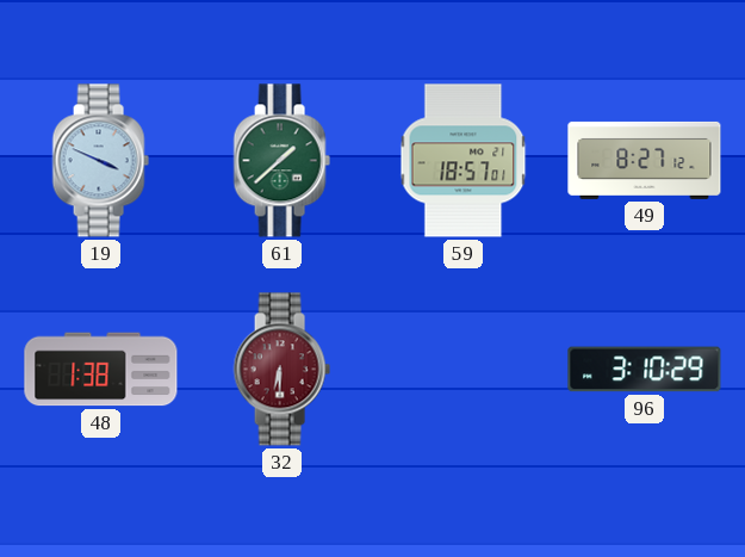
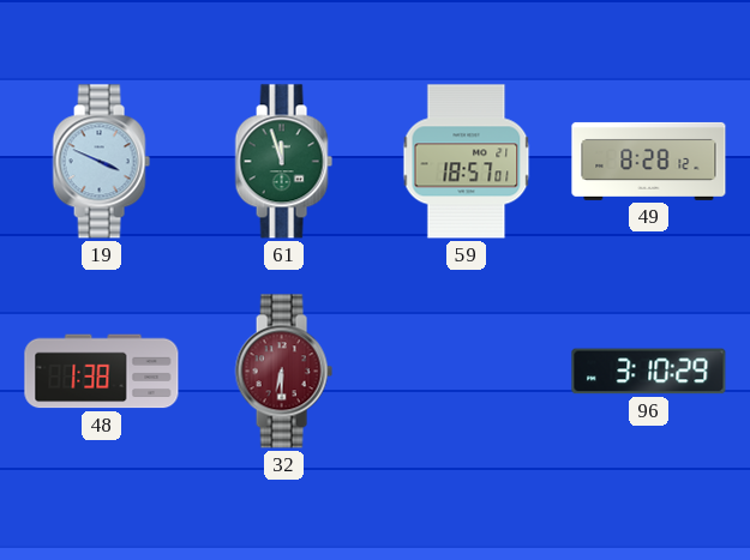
61: 1:38 -> 11:57 (283, 162)
49: 8:27 -> 8:28 (649, 161)
